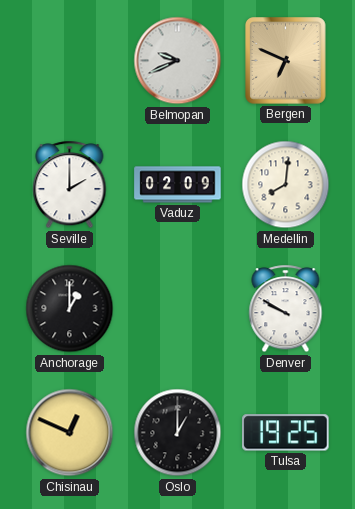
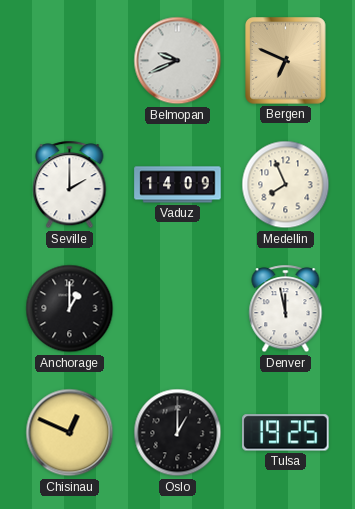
Vaduz: 02:09 -> 14:09 (178, 185)
Medellin: 8:01 -> 7:56 (286, 185)
Denver: 9:50 -> 11:58 (286, 309)
